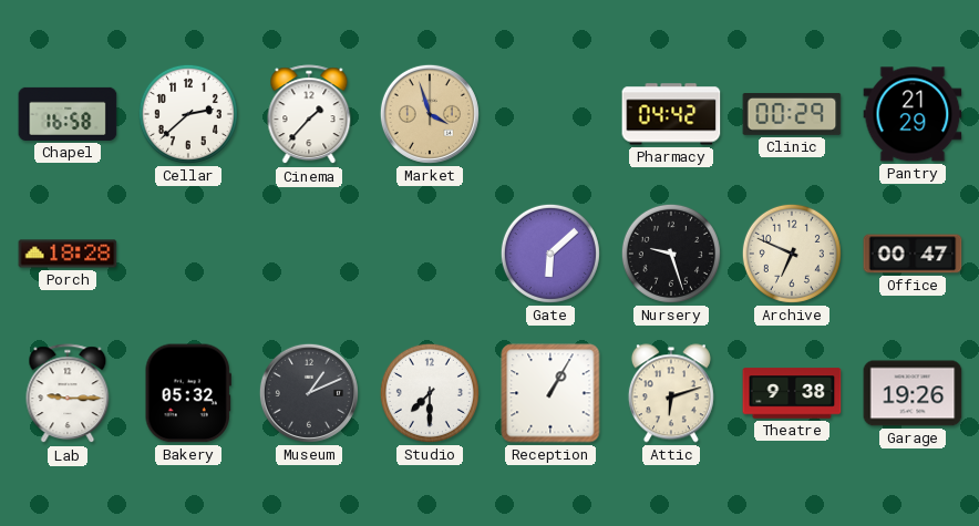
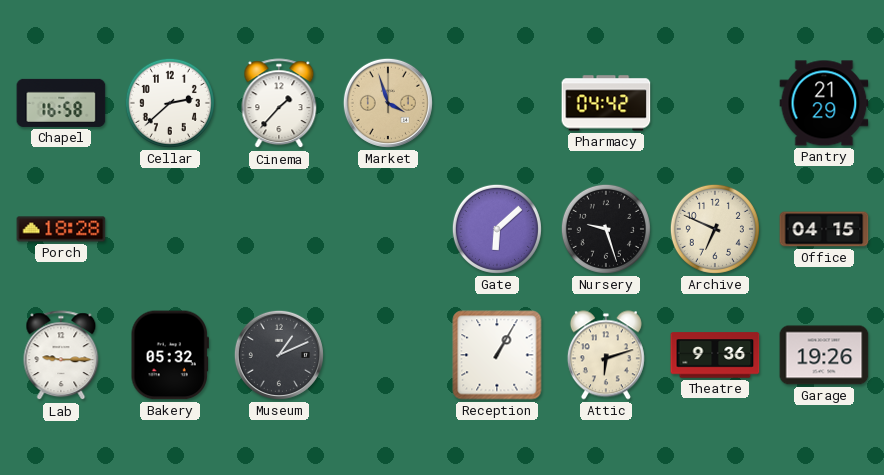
Clinic: 00:29 -> none (792, 114)
Office: 00:47 -> 04:15 (824, 229)
Studio: 7:30 -> none (430, 393)
Theatre: 9:38 -> 9:36 (715, 355)
